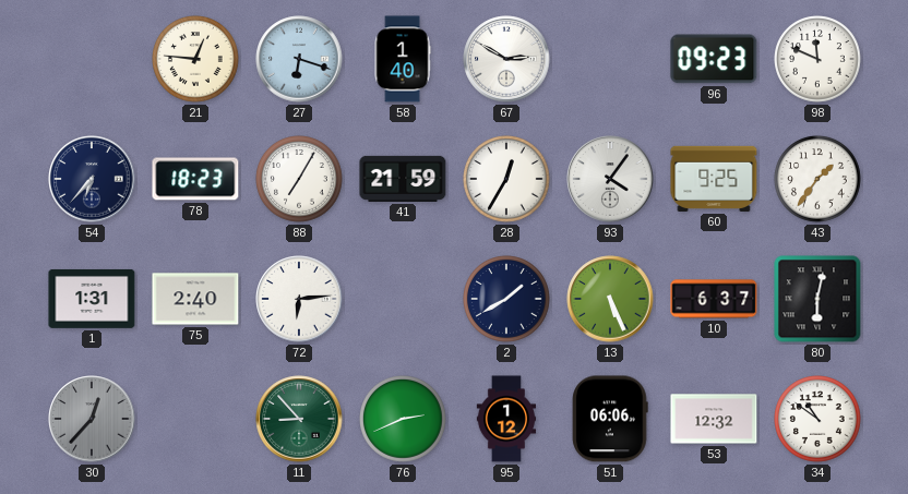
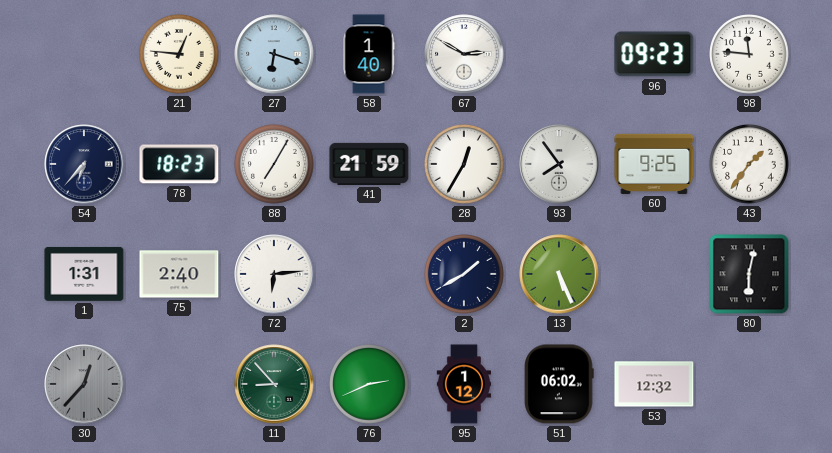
98: 11:49 -> 11:46 (749, 54)
93: 4:06 -> 7:54 (559, 164)
10: 6:37 -> none (714, 299)
51: 06:06 -> 06:02 (559, 384)
34: 10:51 -> none (817, 419)
